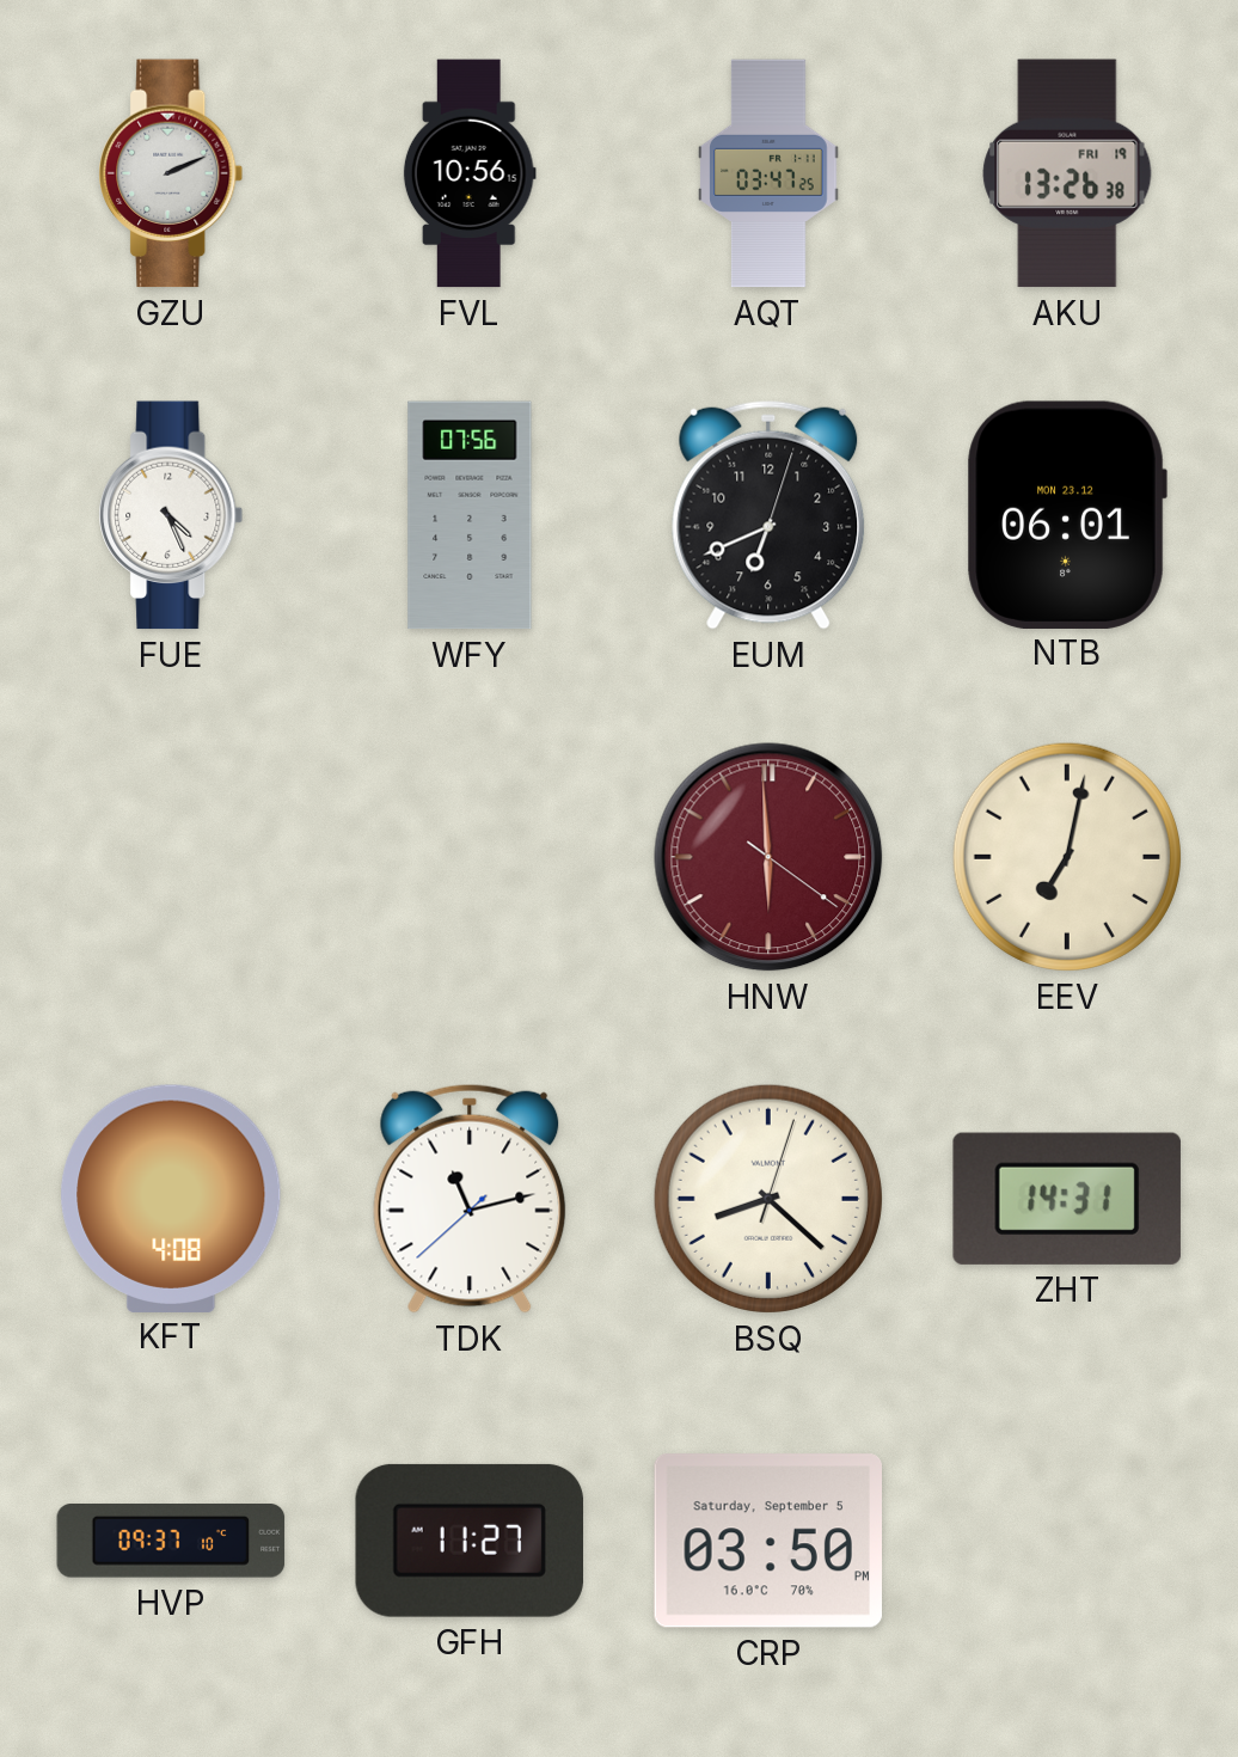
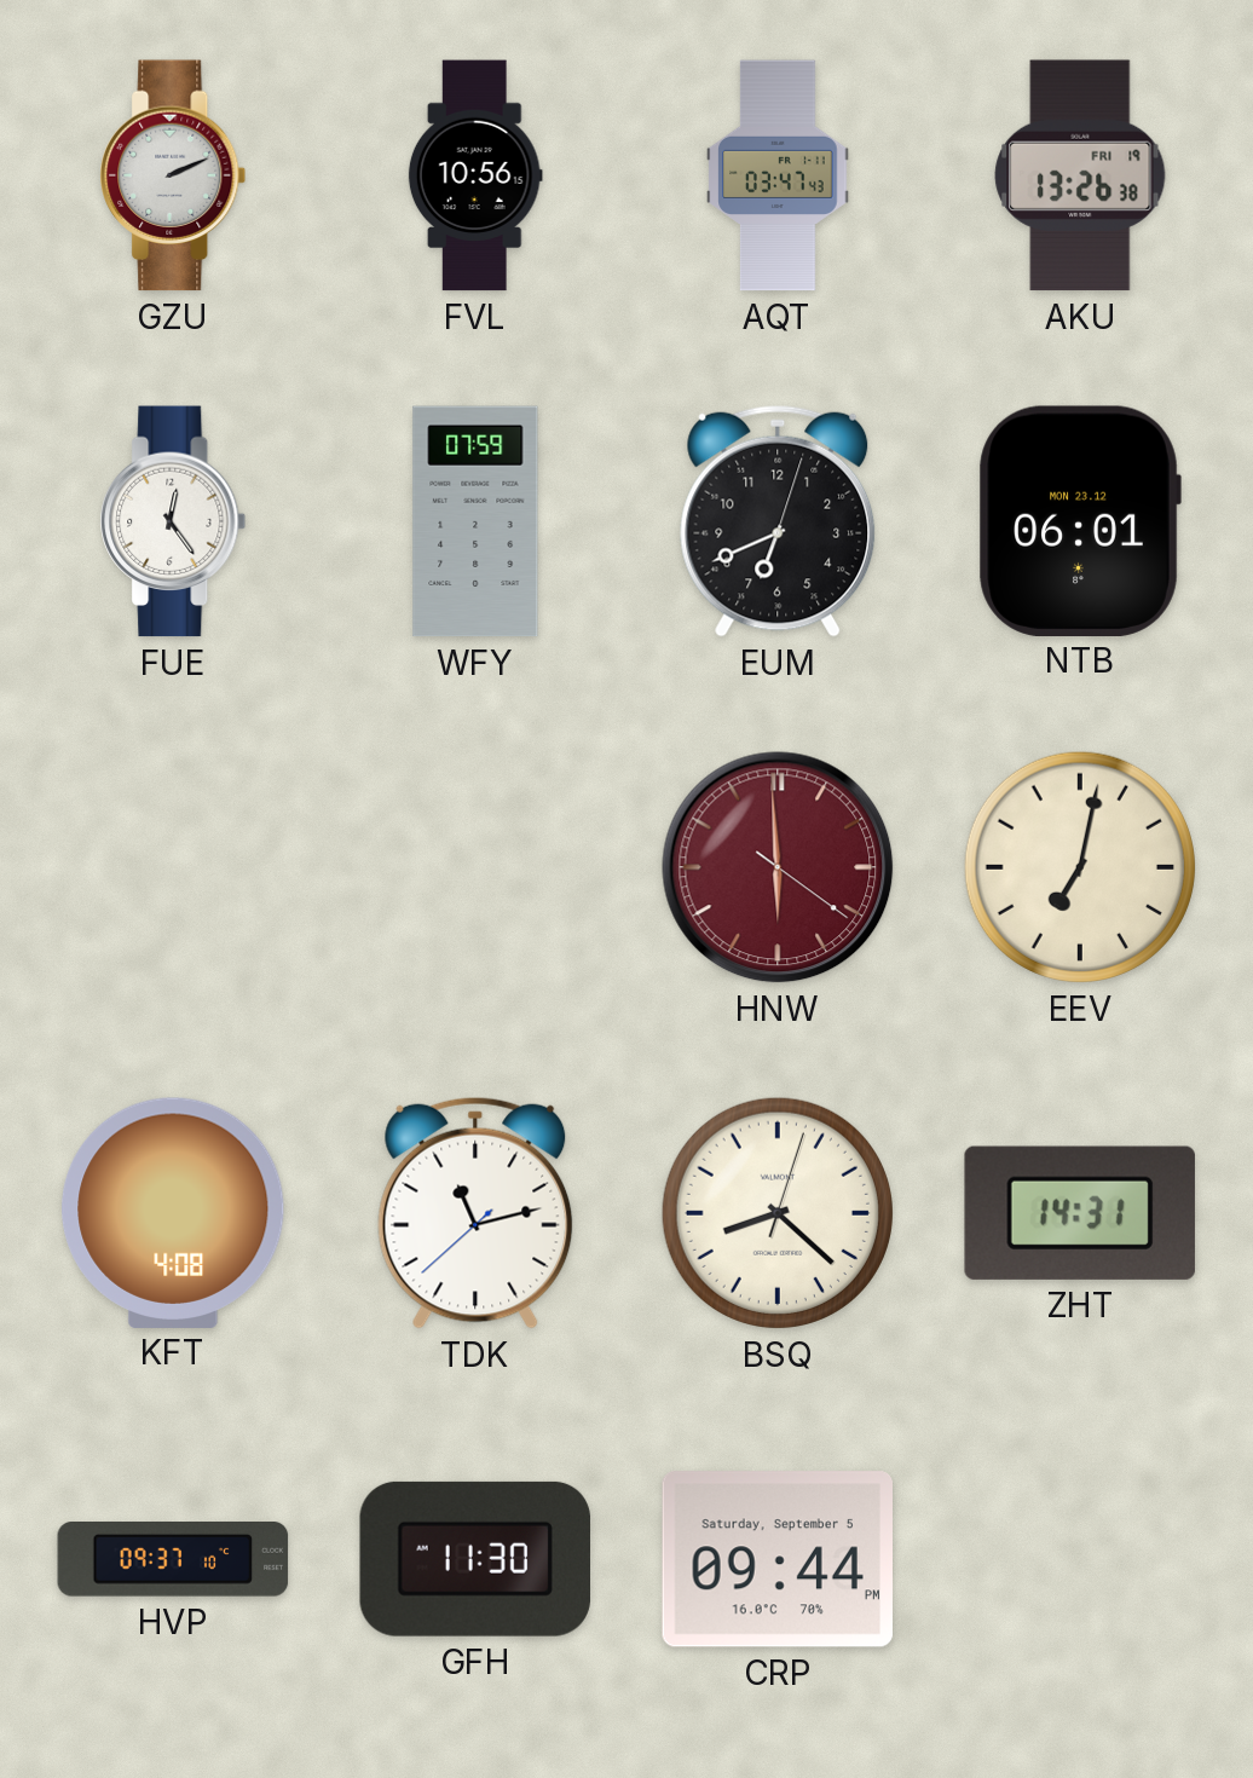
AQT: 03:47:25 -> 03:47:43 (778, 175)
FUE: 4:26 -> 12:24 (173, 521)
WFY: 07:56 -> 07:59 (475, 521)
GFH: 11:27 -> 11:30 (474, 1559)
CRP: 03:50 -> 09:44 (776, 1559)
